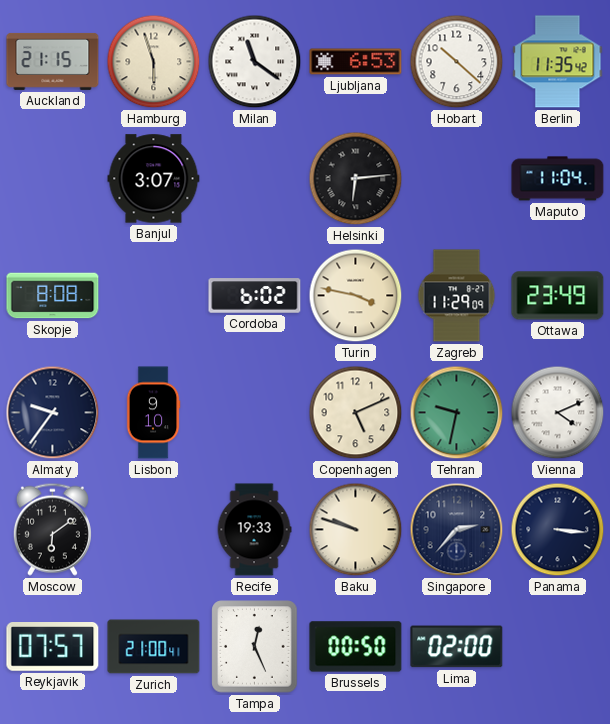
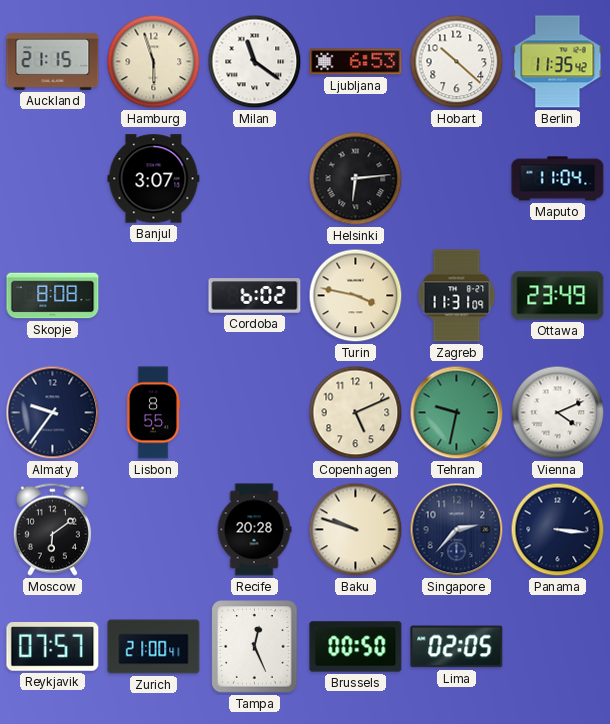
Zagreb: 11:29 -> 11:31 (457, 296)
Lisbon: 9:10 -> 8:55 (153, 413)
Recife: 19:33 -> 20:28 (254, 530)
Lima: 02:00 -> 02:05 (457, 647)
